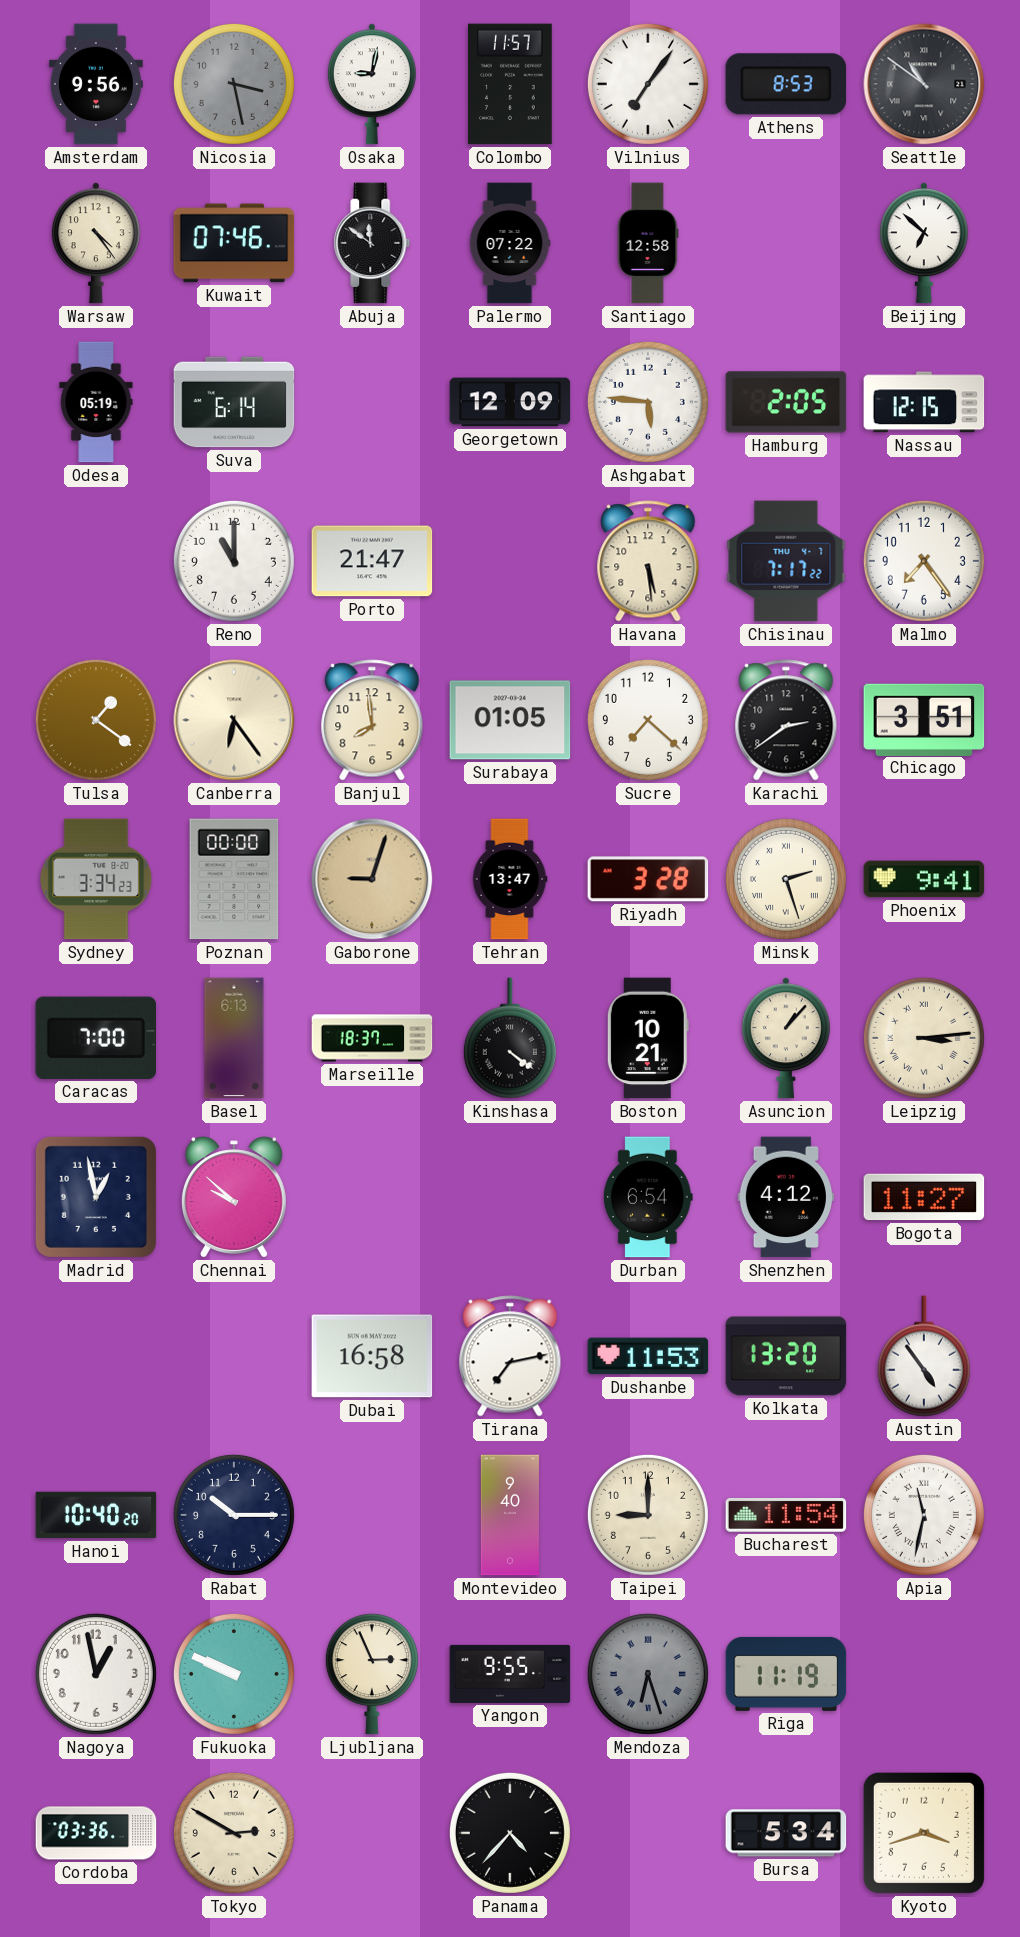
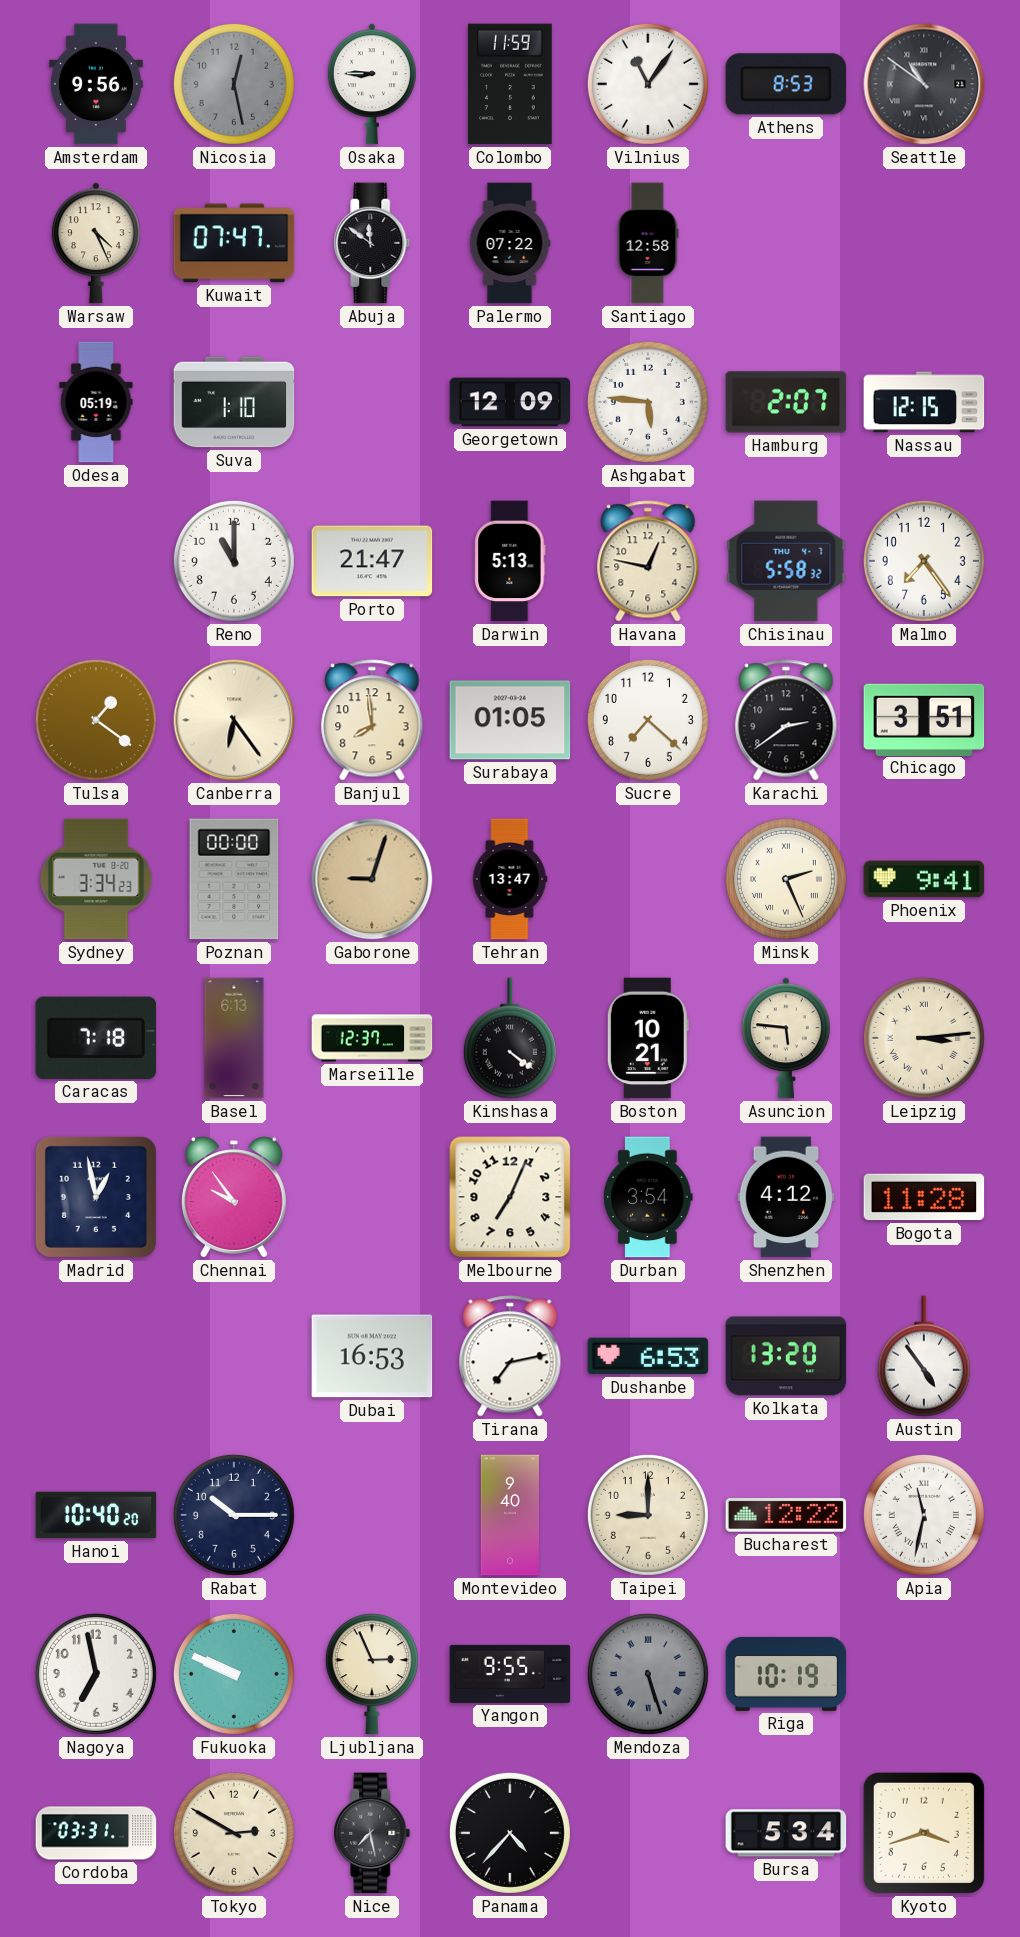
Nicosia: 3:28 -> 12:28 (234, 84)
Osaka: 9:02 -> 8:45 (372, 84)
Colombo: 11:57 -> 11:59 (510, 84)
Vilnius: 7:06 -> 11:06 (648, 84)
Warsaw: 4:24 -> 4:26 (96, 243)
Kuwait: 07:46 -> 07:47 (234, 243)
Beijing: 6:52 -> none (924, 243)
Suva: 6:14 -> 1:10 (234, 402)
Hamburg: 2:05 -> 2:07 (786, 402)
Darwin: none -> 5:13 (510, 561)
Havana: 5:29 -> 12:47 (648, 561)
Chisinau: 7:17 -> 5:58 (786, 561)
Riyadh: 3:28 -> none (648, 879)
Minsk: 2:27 -> 2:26 (786, 879)
Caracas: 7:00 -> 7:18 (95, 1038)
Marseille: 18:37 -> 12:37 (372, 1038)
Asuncion: 1:07 -> 5:46 (786, 1038)
Chennai: 9:52 -> 9:54 (234, 1197)
Melbourne: none -> 7:04 (510, 1197)
Durban: 6:54 -> 3:54 (649, 1197)
Bogota: 11:27 -> 11:28 (924, 1197)
Dubai: 16:58 -> 16:53 (372, 1356)
Dushanbe: 11:53 -> 6:53 (648, 1356)
Bucharest: 11:54 -> 12:22 (786, 1516)
Nagoya: 12:58 -> 6:58 (96, 1674)
Mendoza: 6:27 -> 5:27 (648, 1674)
Riga: 11:19 -> 10:19 (786, 1674)
Cordoba: 03:36 -> 03:31 (96, 1833)
Nice: none -> 7:28 (372, 1833)
